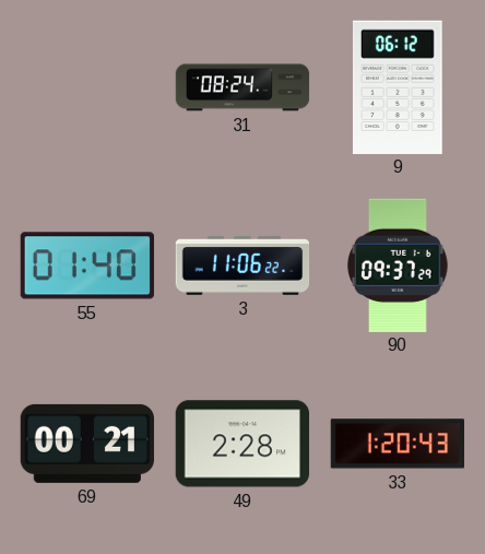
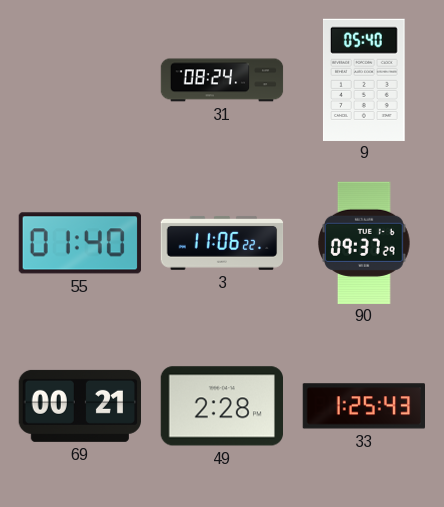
9: 06:12 -> 05:40 (364, 79)
33: 1:20 -> 1:25 (363, 406)
